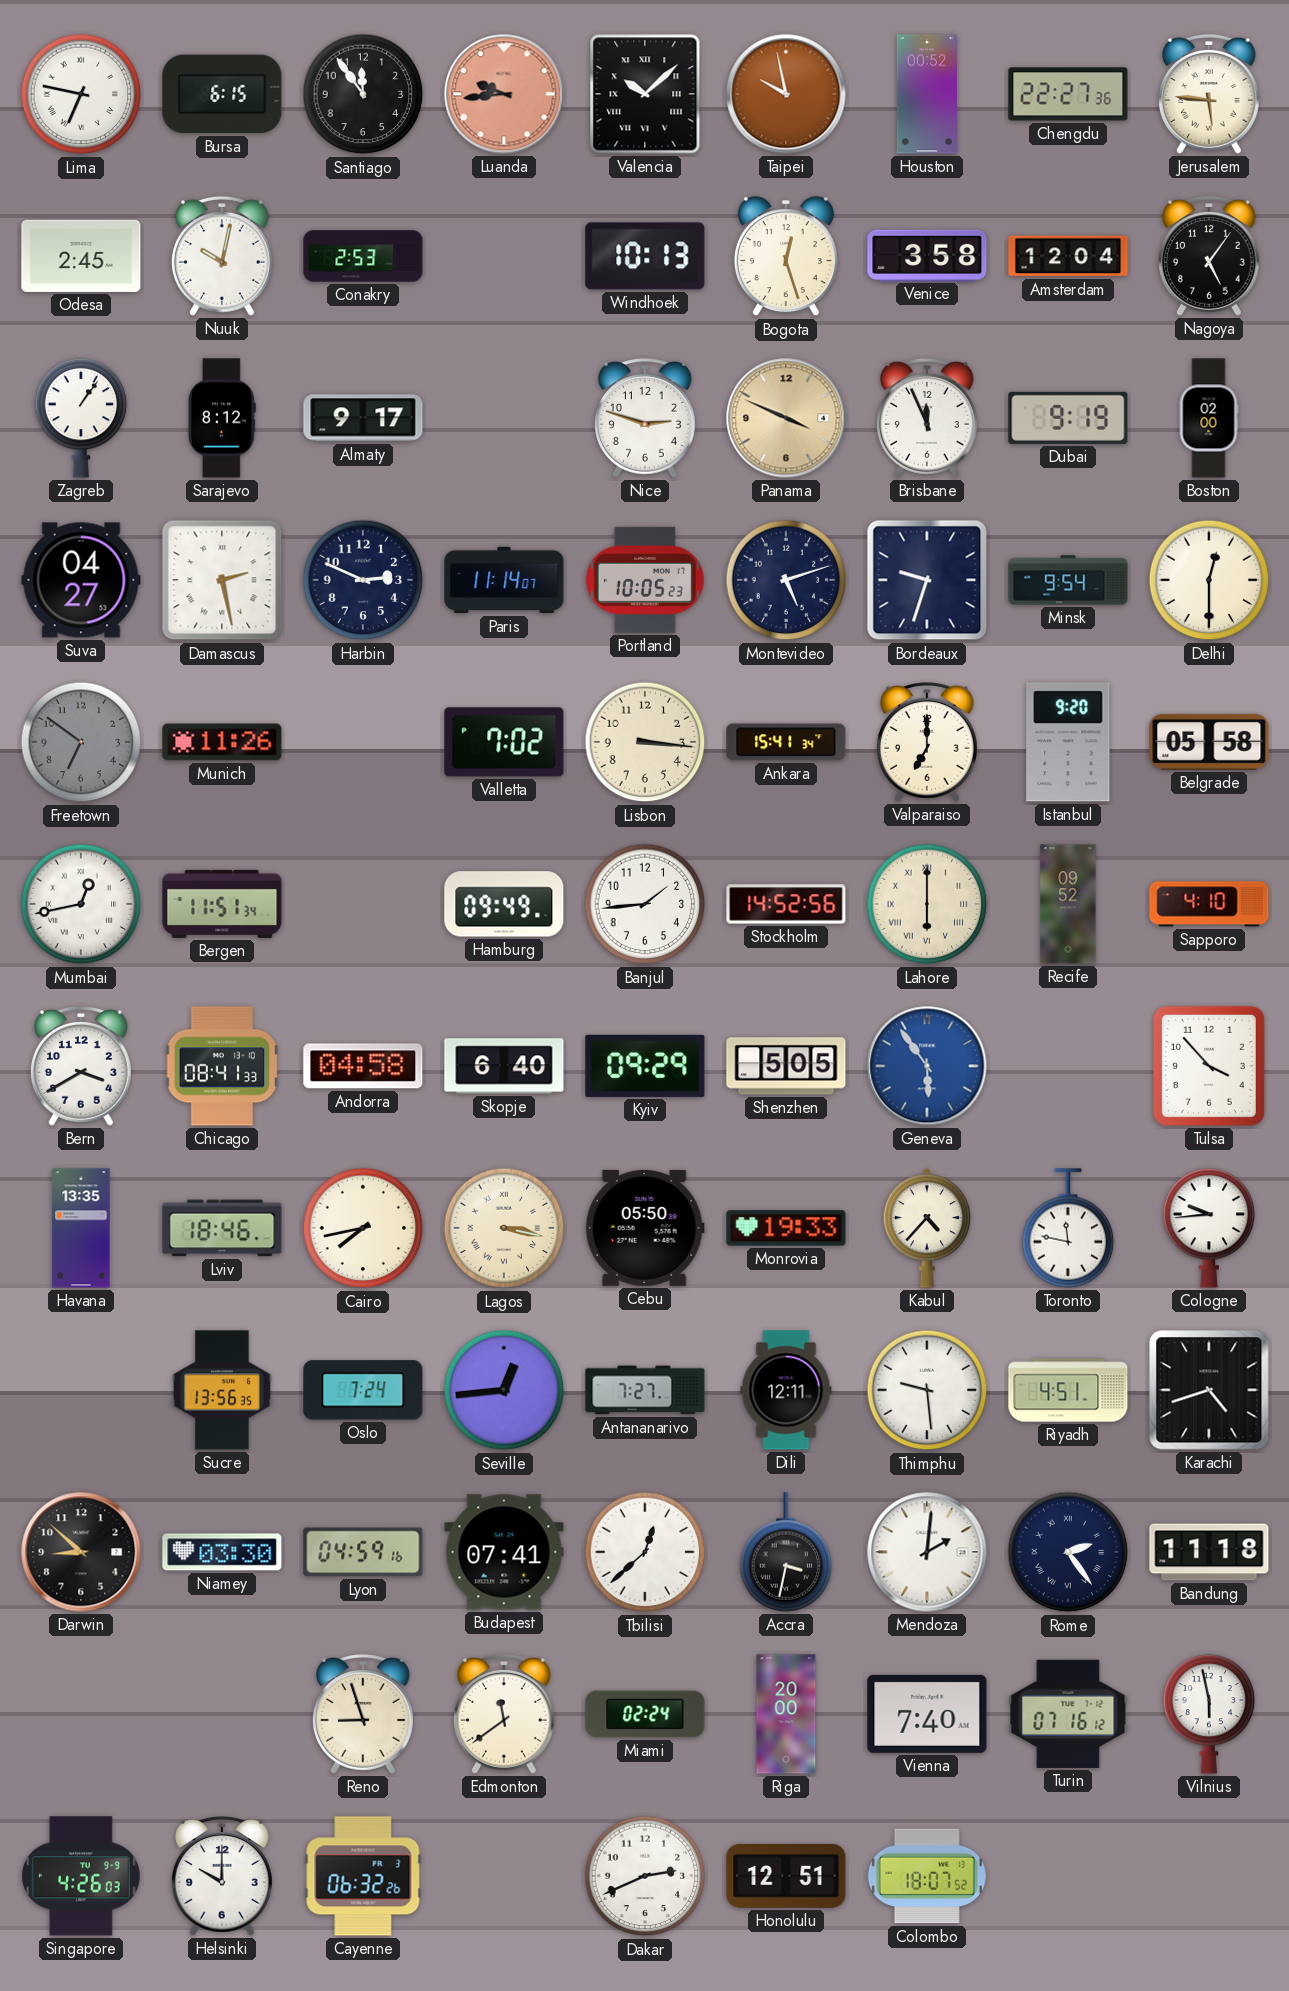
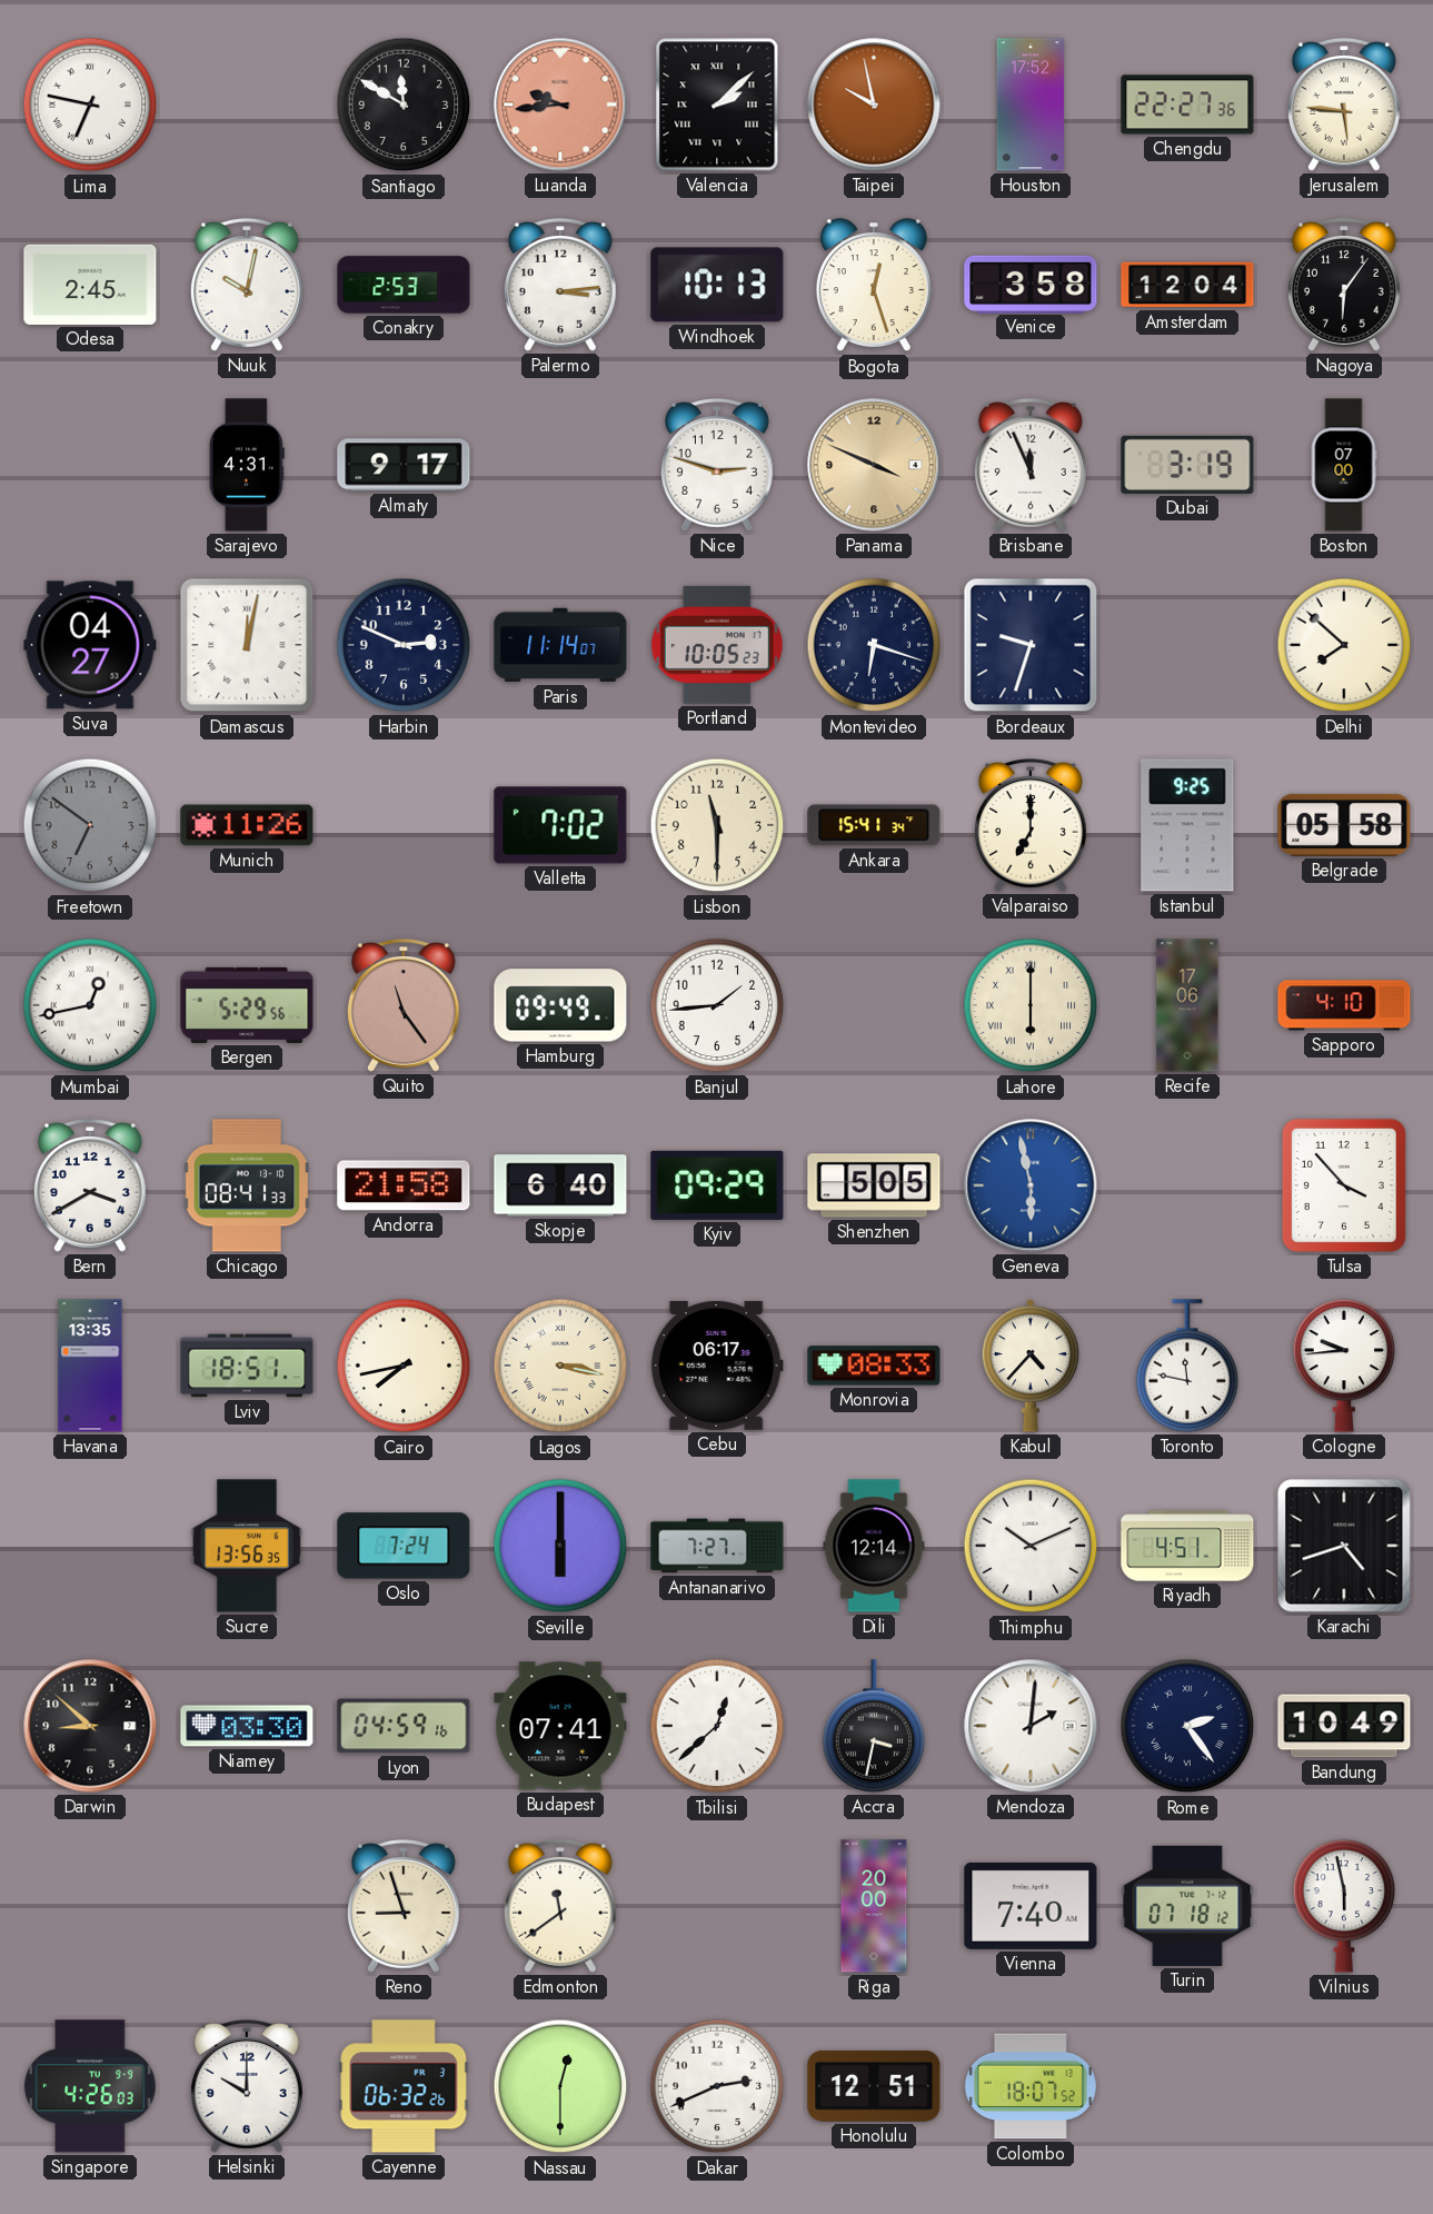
Bursa: 6:15 -> none (222, 94)
Santiago: 11:54 -> 11:50 (404, 105)
Valencia: 10:08 -> 2:08 (717, 105)
Houston: 00:52 -> 17:52 (1031, 105)
Palermo: none -> 3:14 (560, 286)
Nagoya: 5:06 -> 6:06 (1344, 286)
Zagreb: 1:06 -> none (81, 418)
Sarajevo: 8:12 -> 4:31 (247, 465)
Dubai: 9:19 -> 3:19 (1187, 465)
Boston: 02:00 -> 07:00 (1344, 465)
Damascus: 2:28 -> 12:02 (247, 645)
Montevideo: 5:12 -> 6:18 (874, 645)
Minsk: 9:54 -> none (1068, 580)
Delhi: 12:30 -> 7:52 (1344, 645)
Lisbon: 3:16 -> 11:30 (717, 825)
Istanbul: 9:20 -> 9:25 (1187, 825)
Bergen: 11:51 -> 5:29 (247, 1005)
Quito: none -> 11:24 (404, 1006)
Stockholm: 14:52 -> none (786, 904)
Recife: 09:52 -> 17:06 (1187, 1005)
Andorra: 04:58 -> 21:58 (404, 1185)
Geneva: 5:54 -> 5:58 (1031, 1185)
Lviv: 18:46 -> 18:51 (247, 1366)
Cebu: 05:50 -> 06:17 (717, 1366)
Monrovia: 19:33 -> 08:33 (874, 1366)
Seville: 12:44 -> 6:00 (560, 1546)
Dili: 12:11 -> 12:14 (874, 1546)
Thimphu: 9:29 -> 10:11 (1031, 1546)
Bandung: 11:18 -> 10:49 (1344, 1726)
Miami: 02:24 -> none (645, 1714)
Turin: 07:16 -> 07:18 (1187, 1906)
Nassau: none -> 12:30 (560, 2086)
